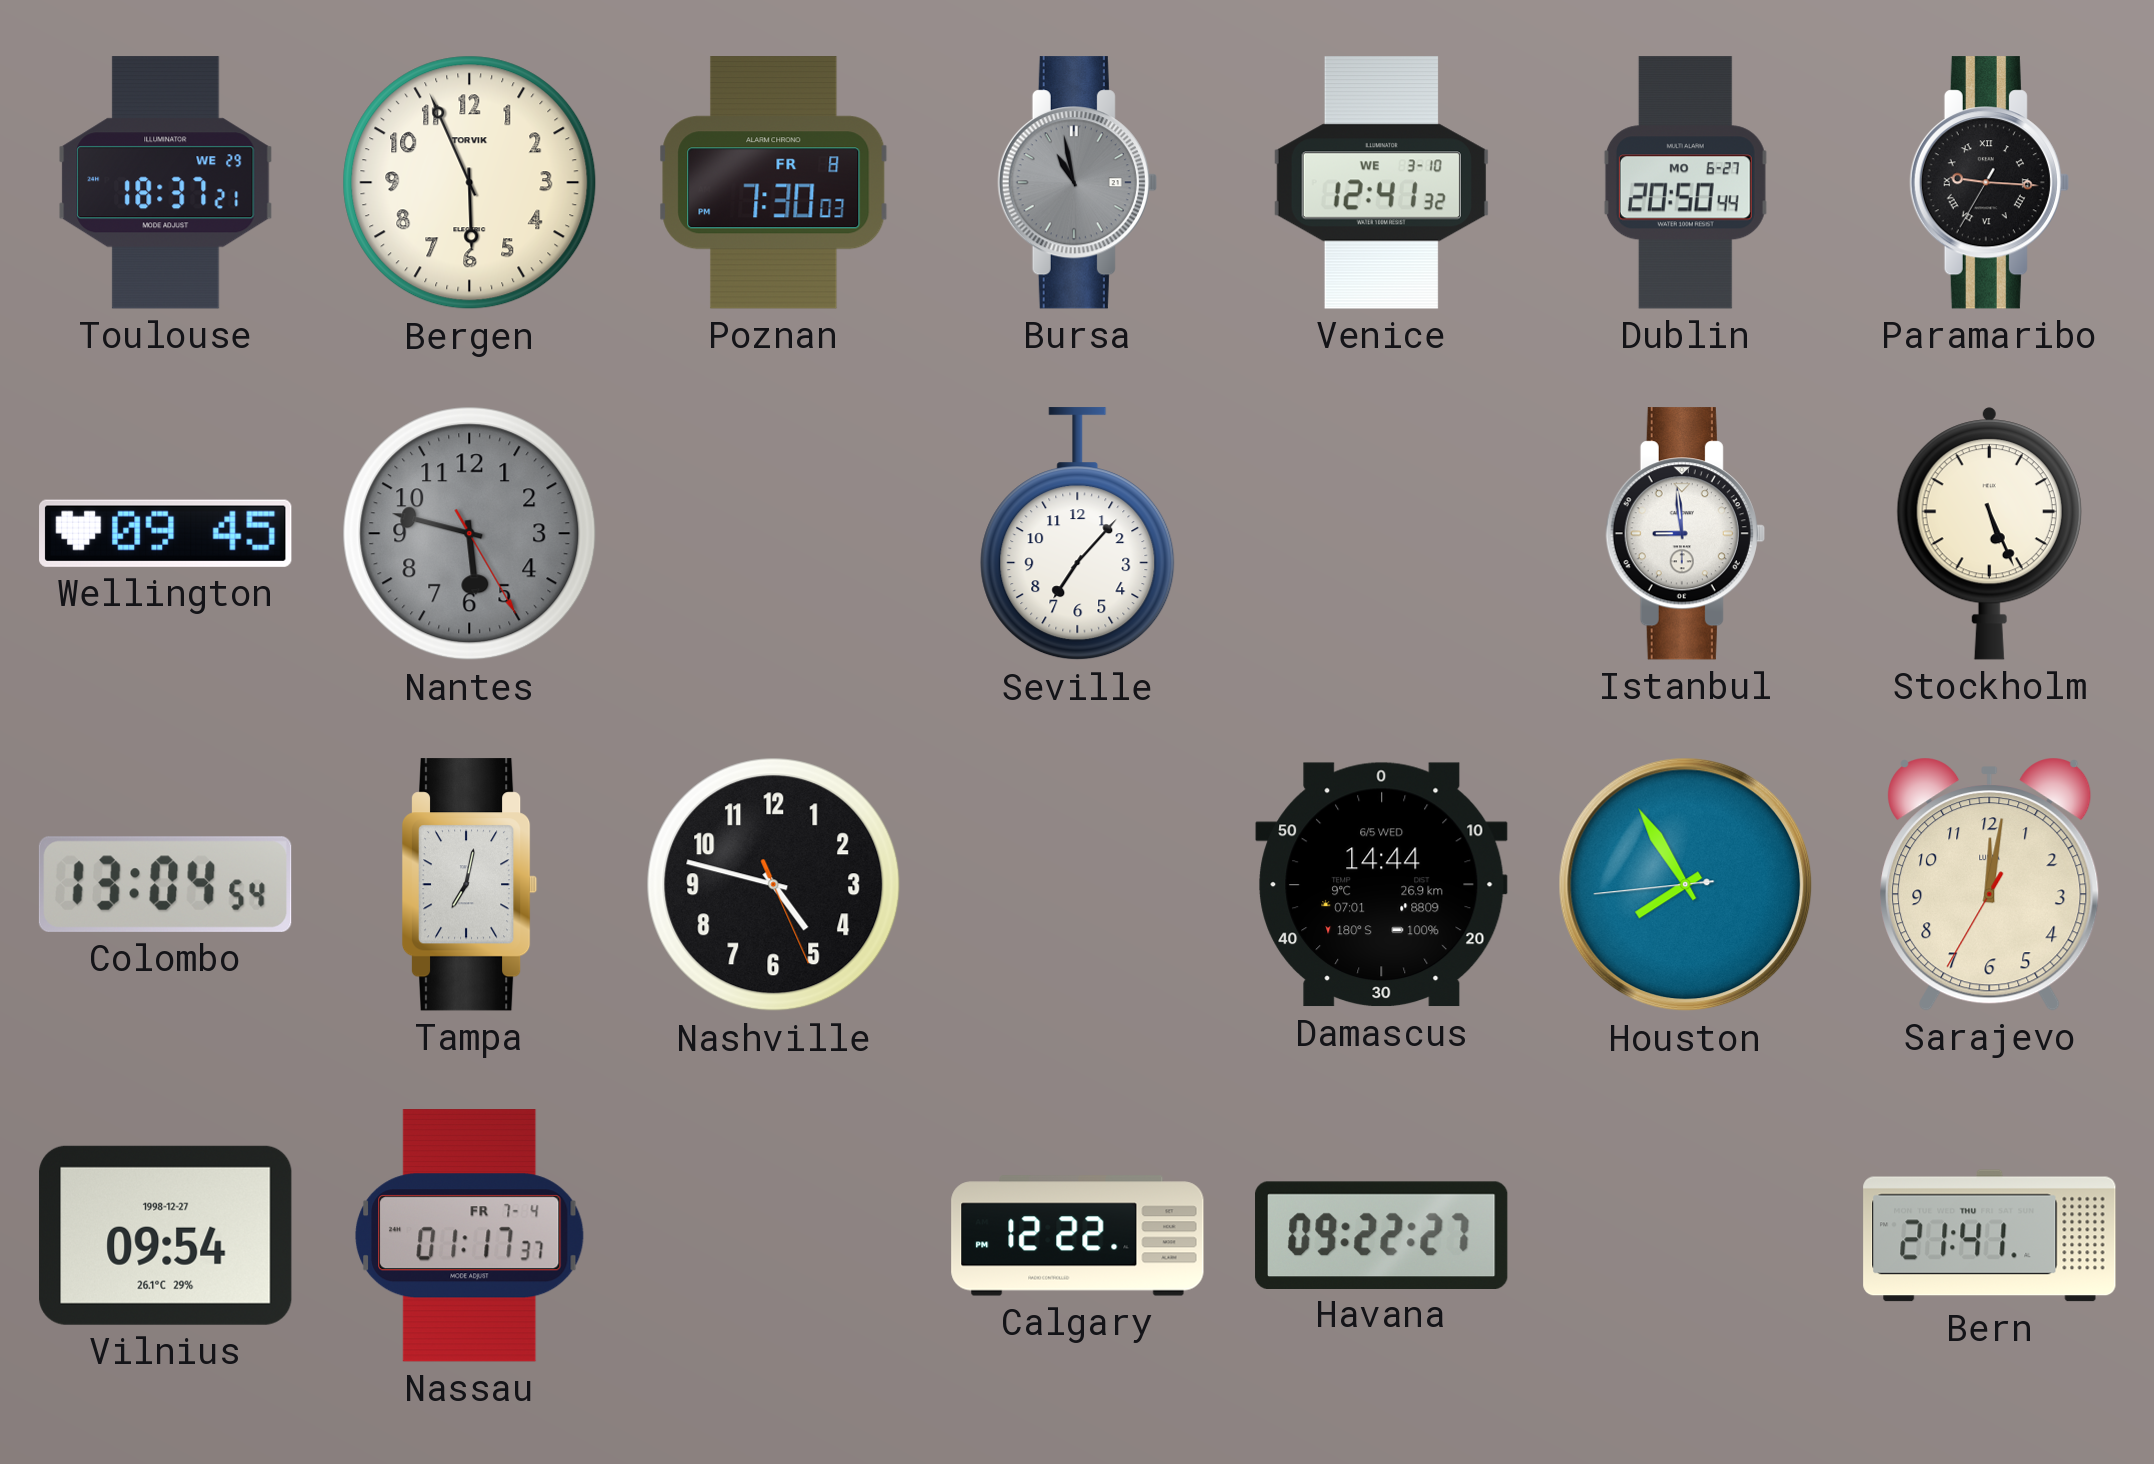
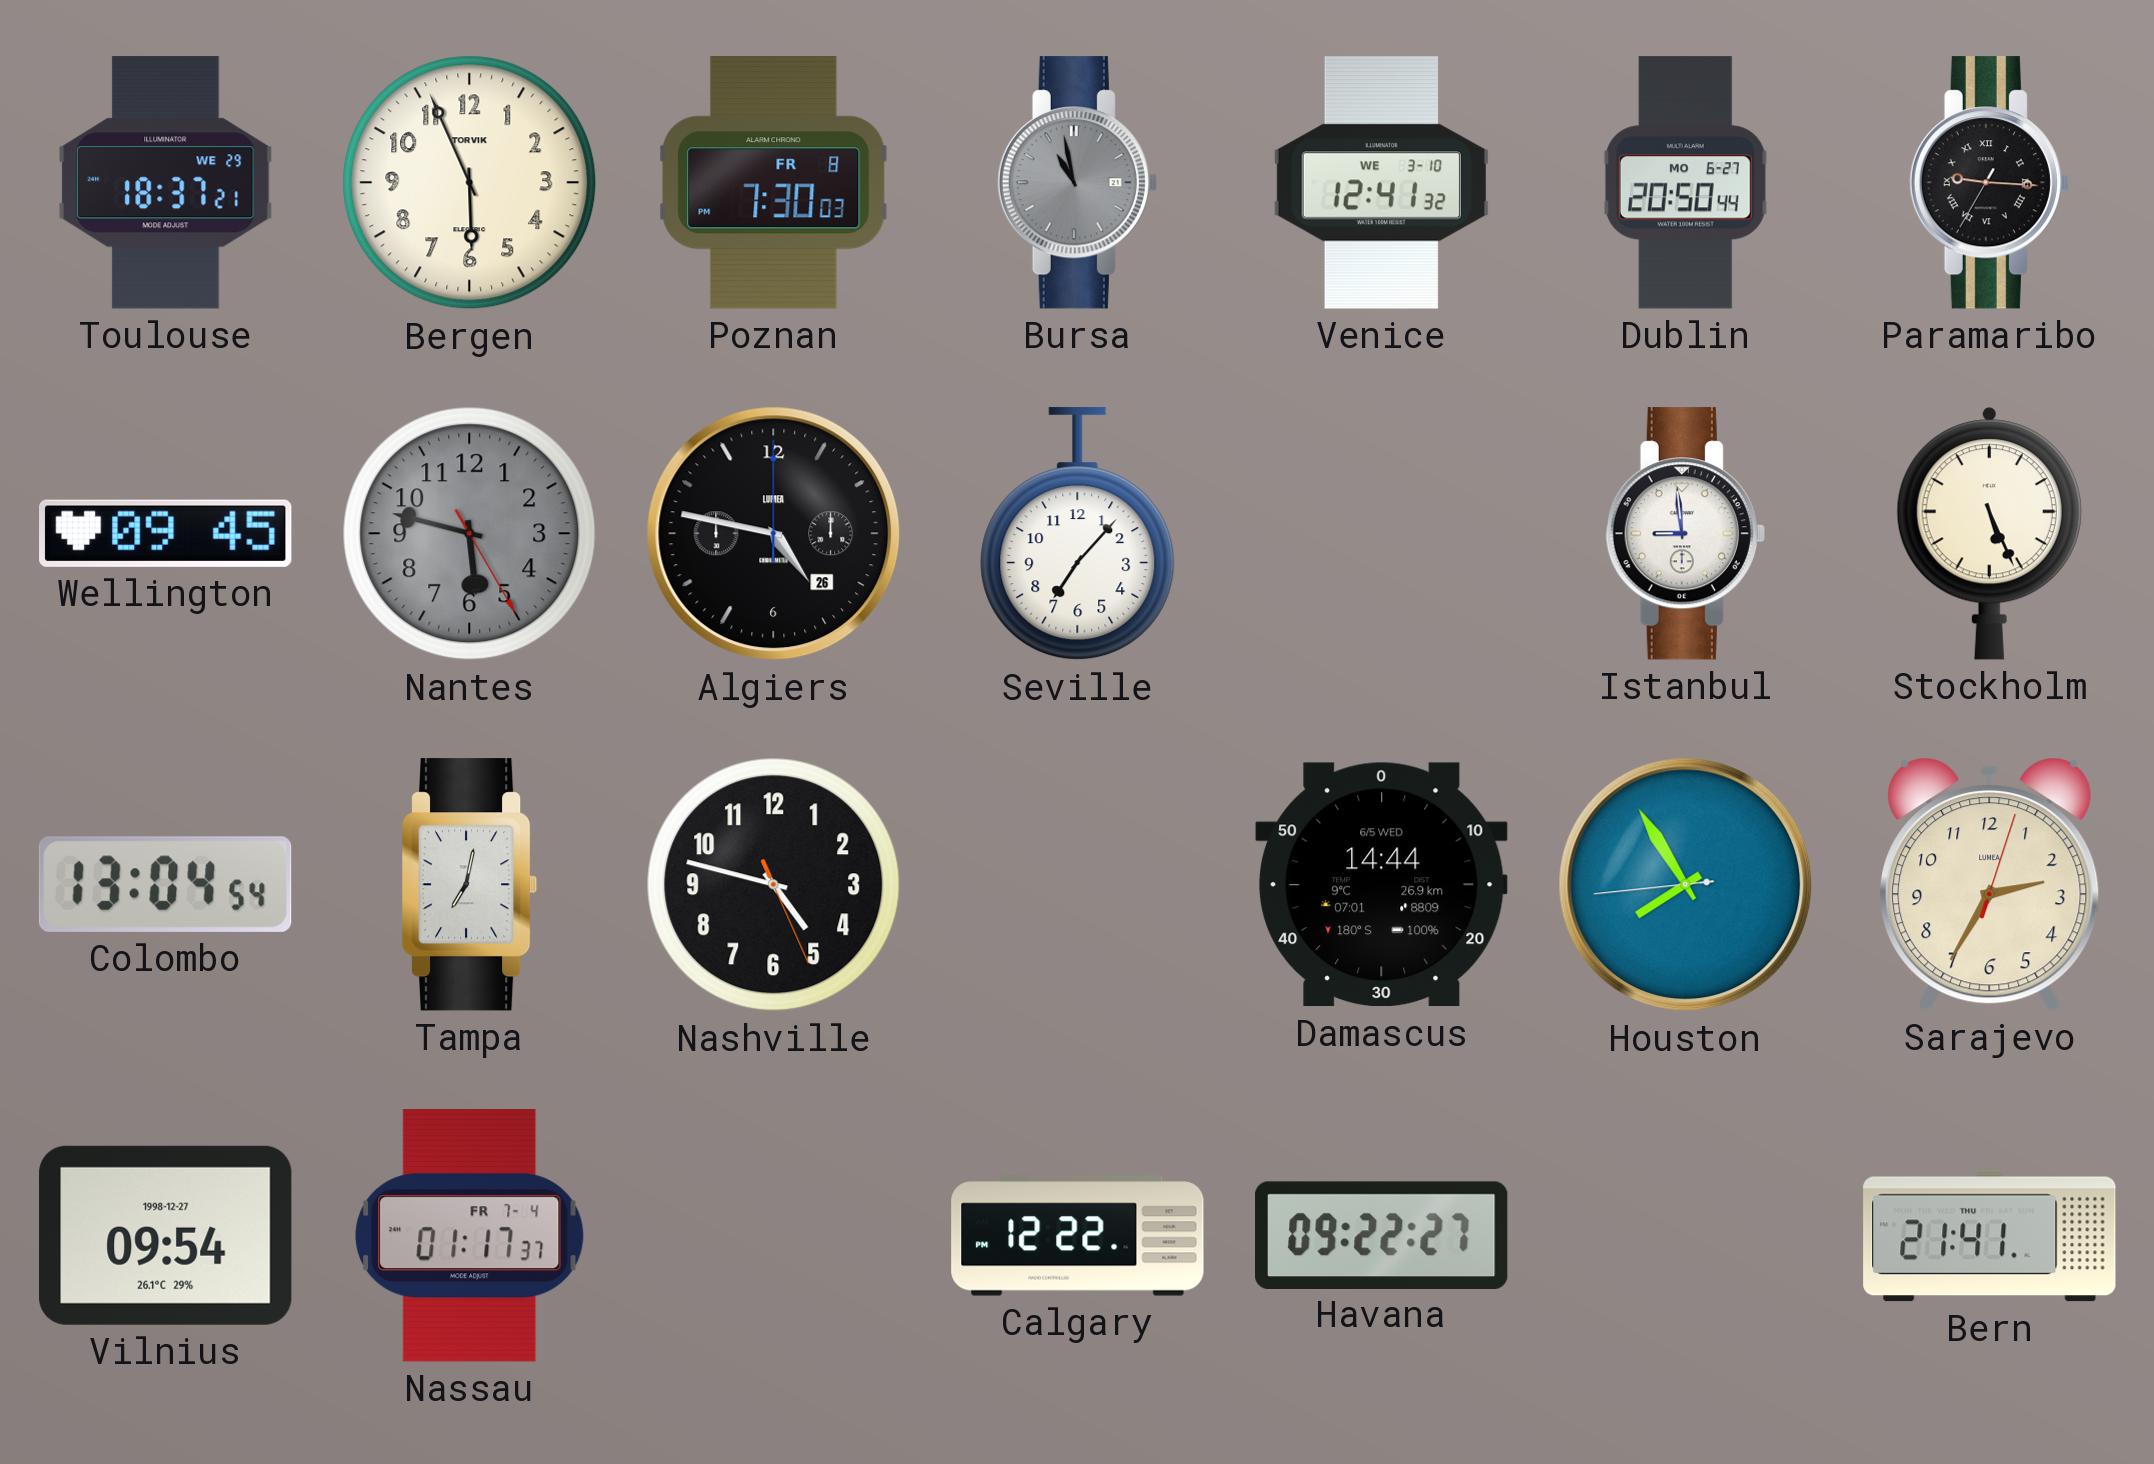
Algiers: none -> 4:47 (774, 534)
Sarajevo: 12:01 -> 2:35 (1990, 884)
